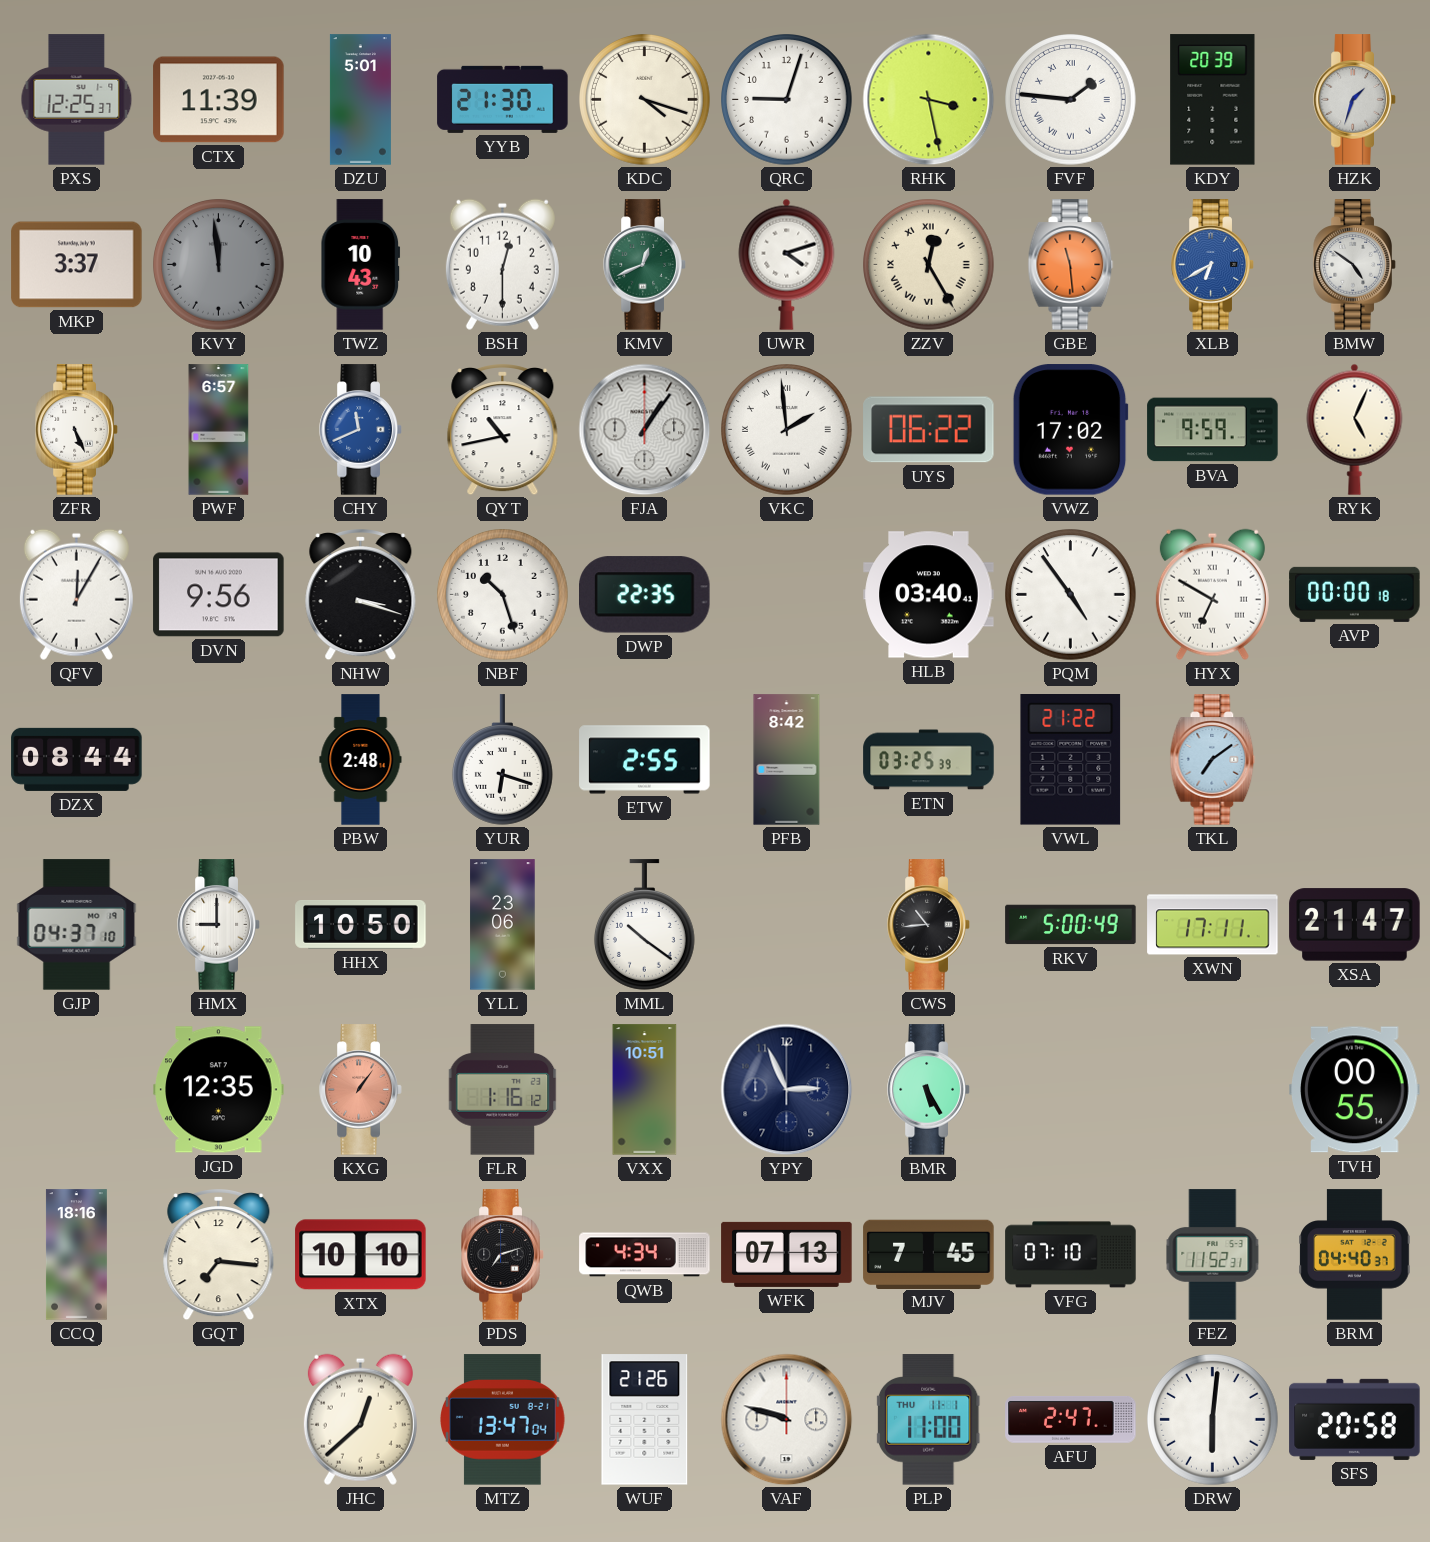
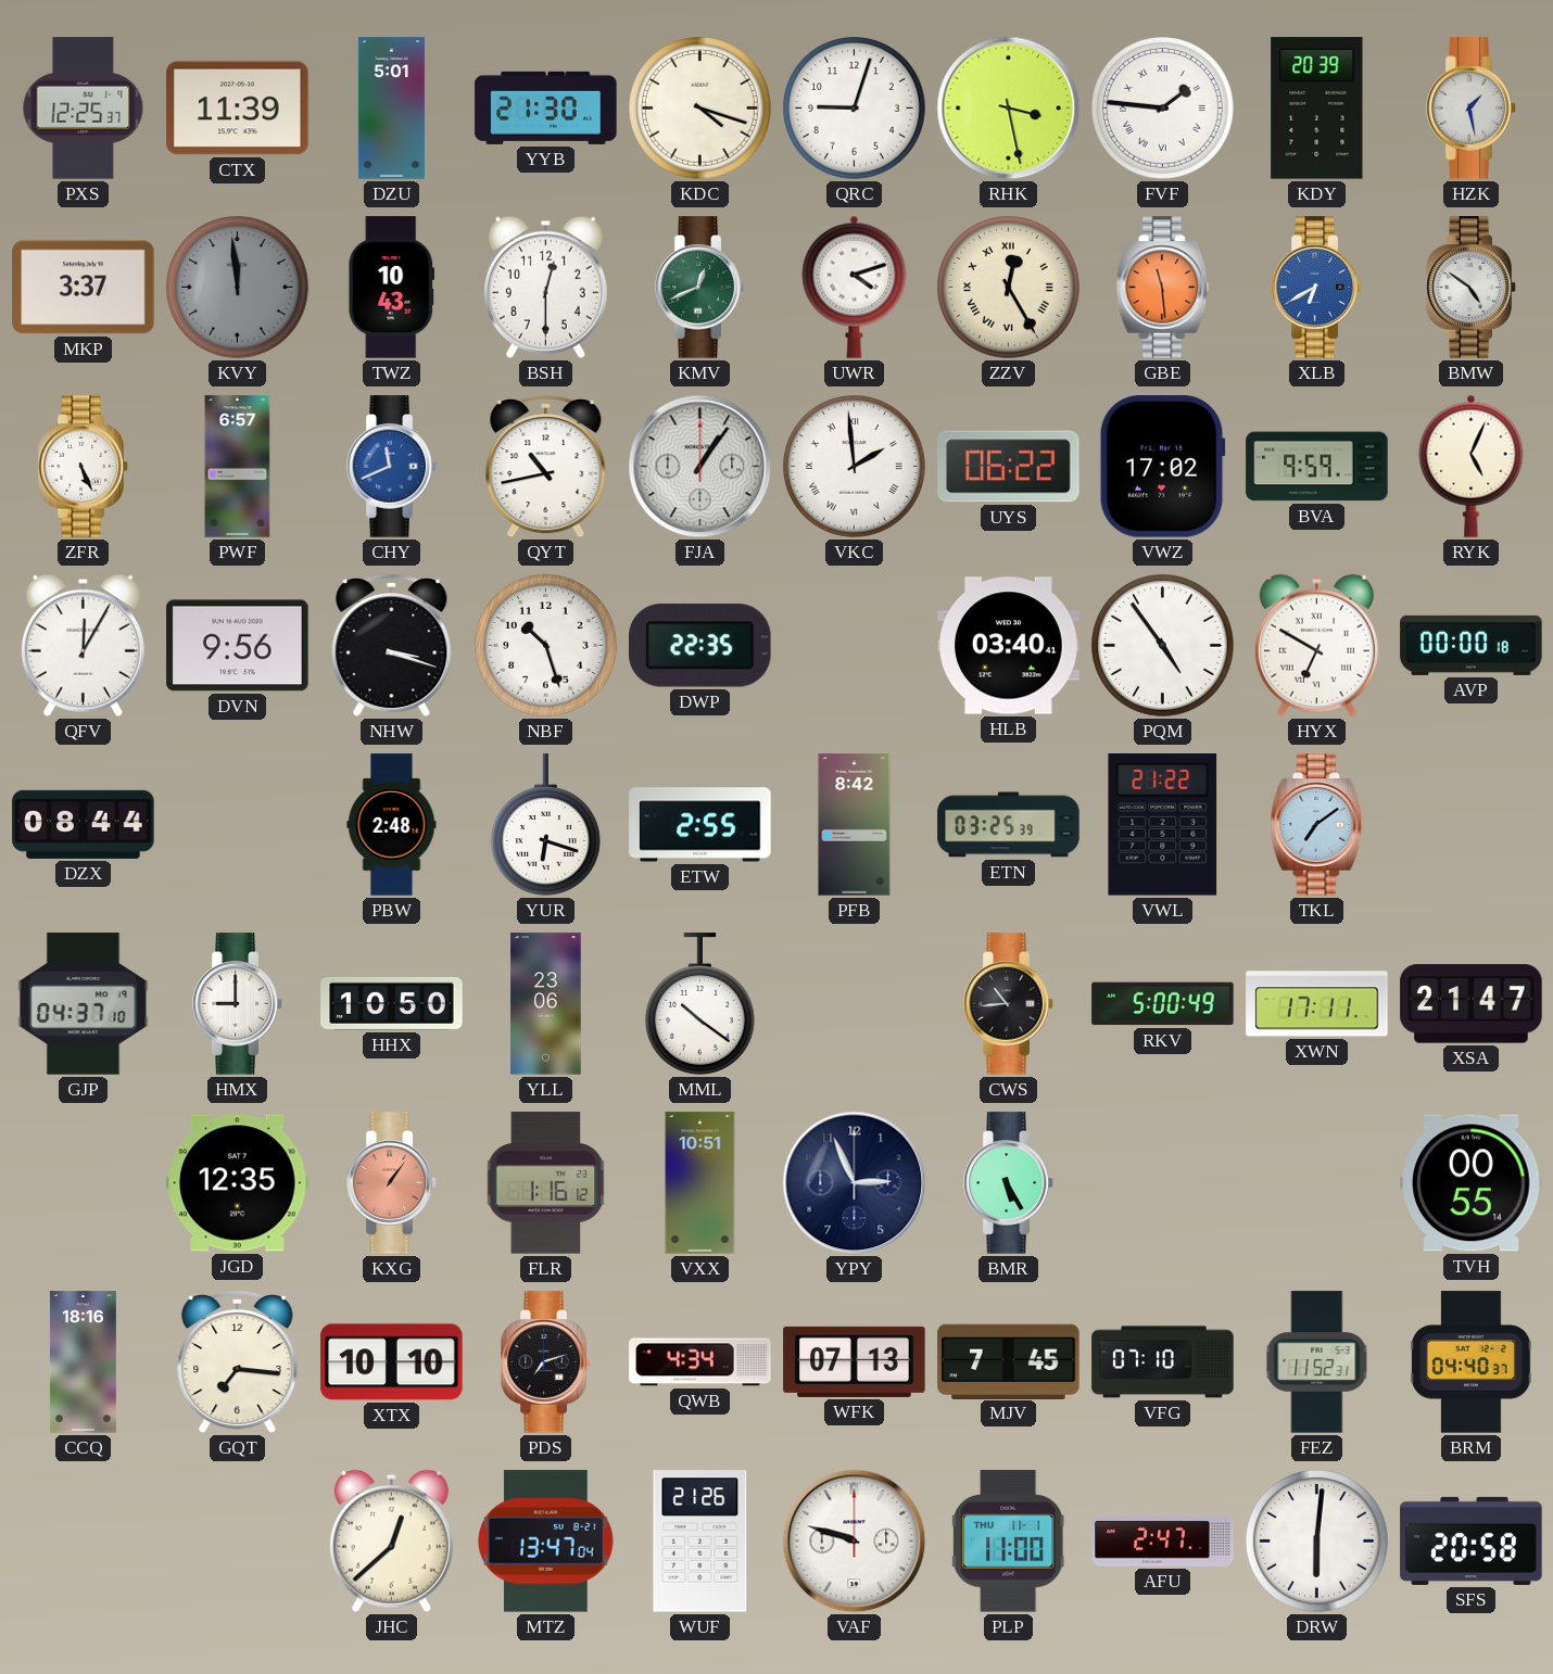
HZK: 1:33 -> 1:28 (1472, 109)
